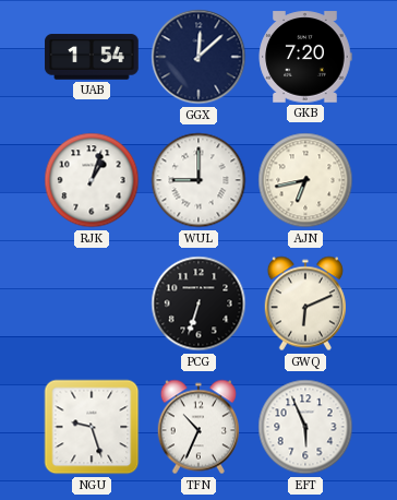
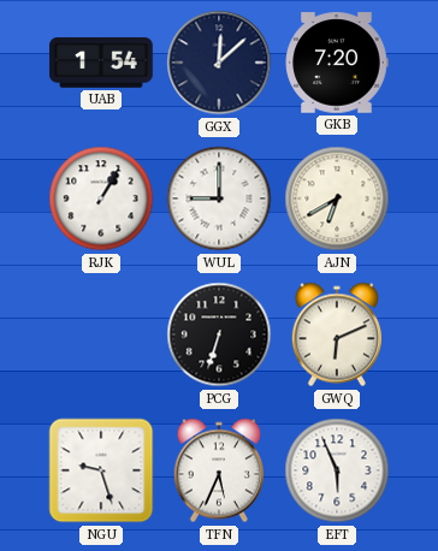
RJK: 1:03 -> 1:05 (101, 199)
AJN: 6:43 -> 6:40 (337, 199)
TFN: 10:34 -> 5:34 (218, 470)
